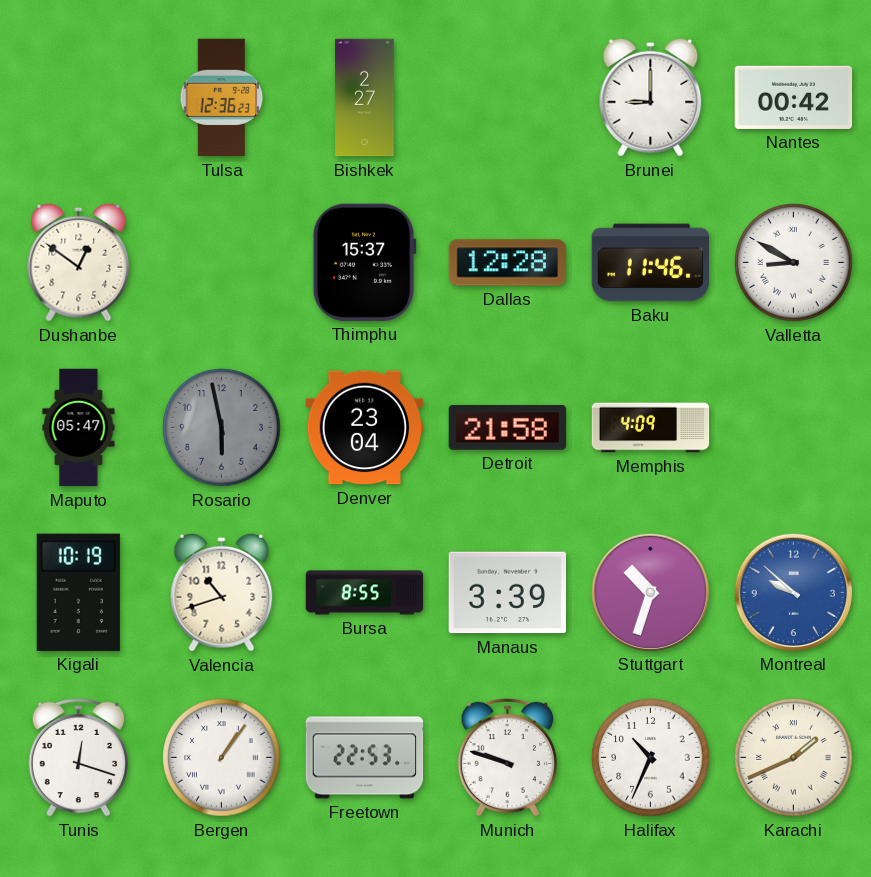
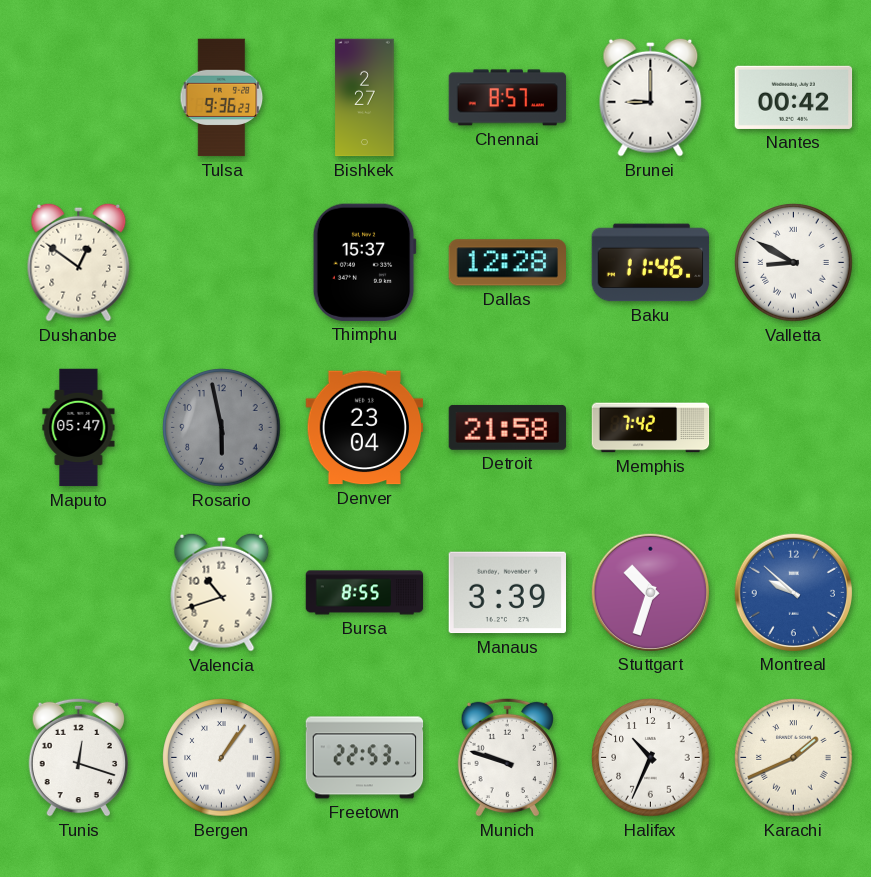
Tulsa: 12:36 -> 9:36 (222, 98)
Chennai: none -> 8:57 (508, 98)
Memphis: 4:09 -> 7:42 (651, 428)
Kigali: 10:19 -> none (78, 592)
